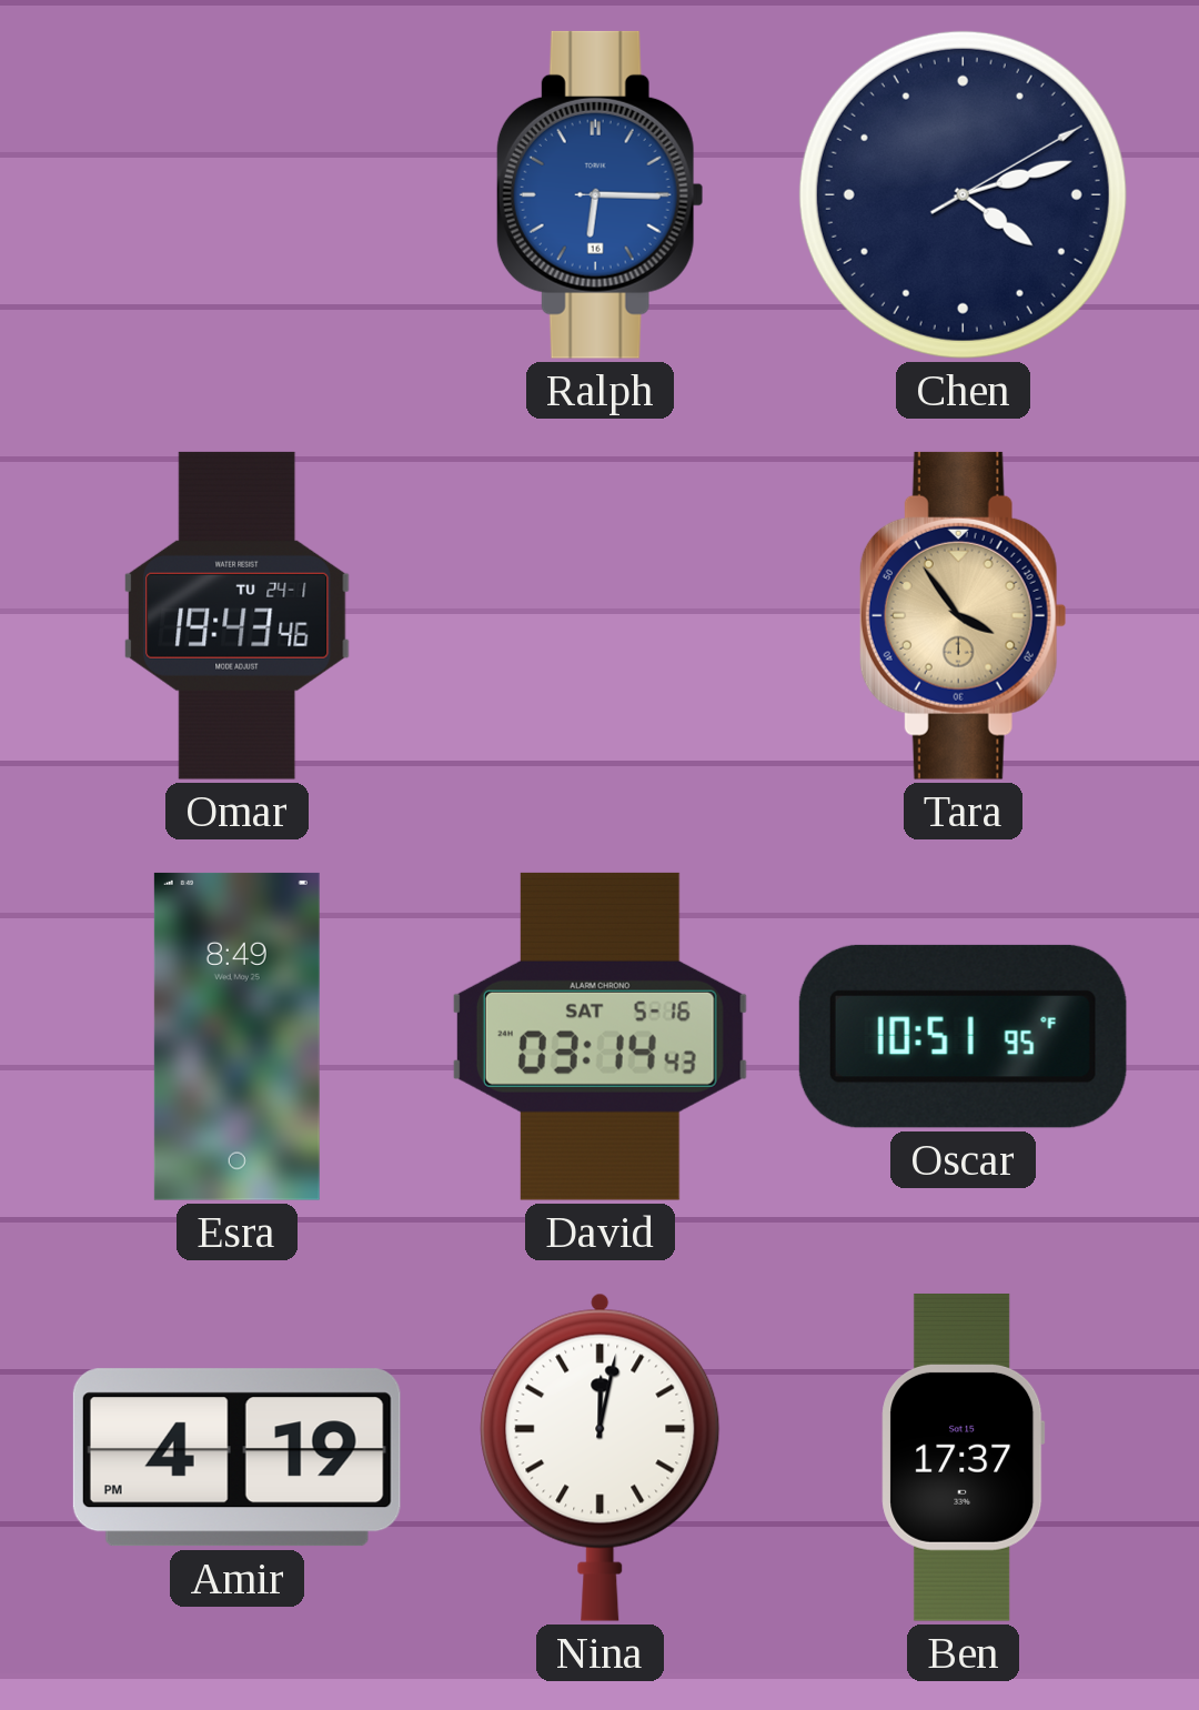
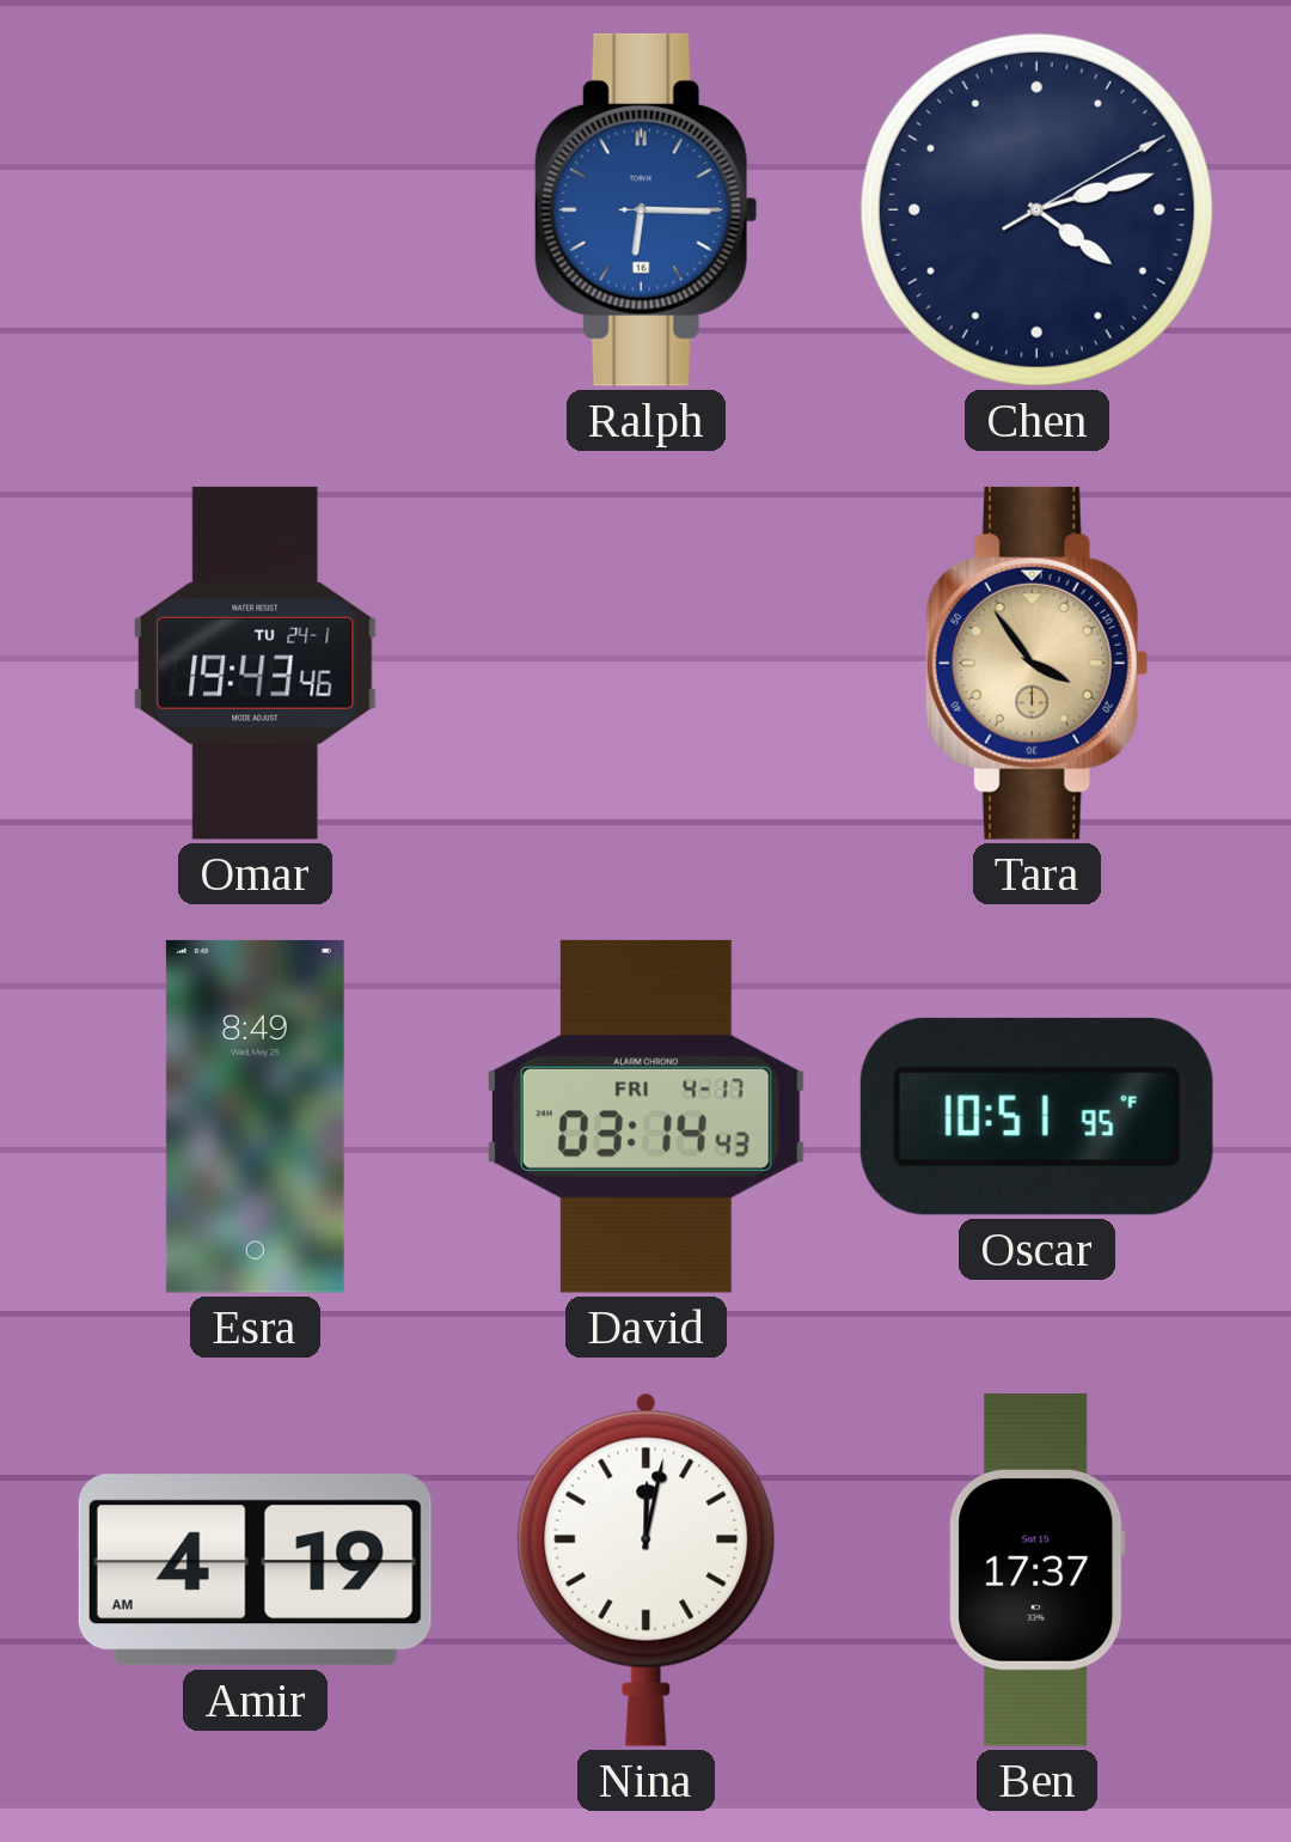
David date: SAT 5-16 -> FRI 4-17 (645, 1116)
Amir: 4:19 PM -> 4:19 AM (255, 1570)
